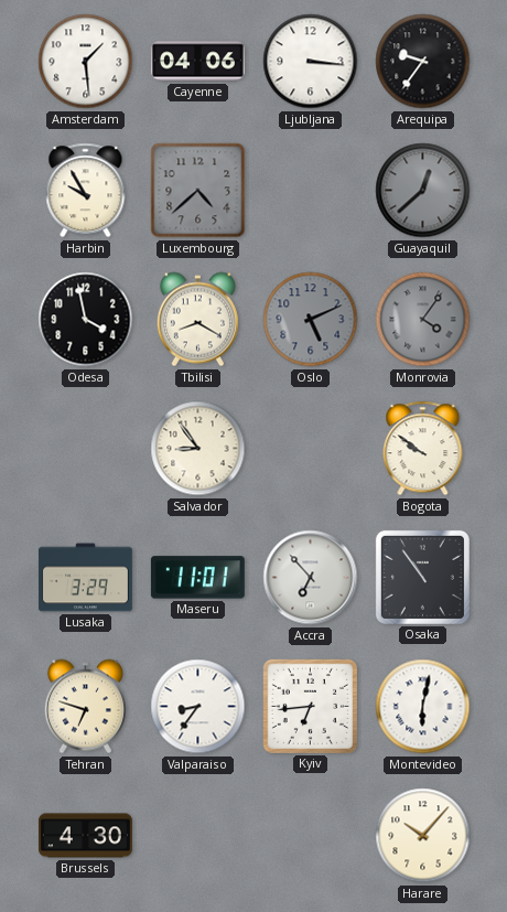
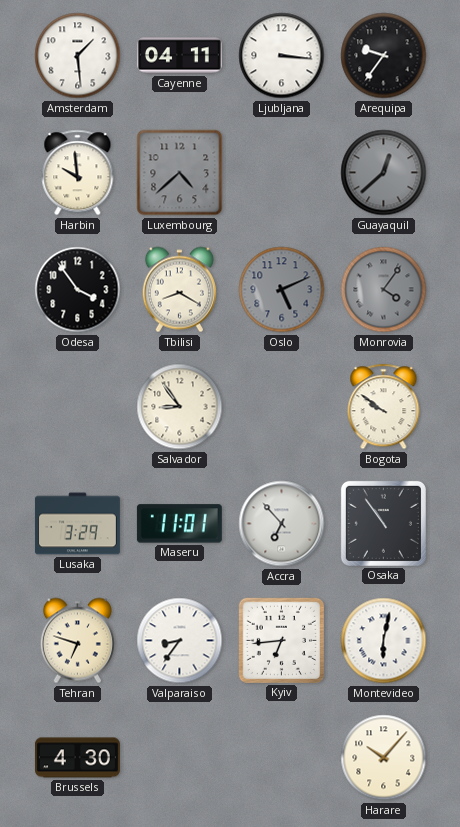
Cayenne: 04:06 -> 04:11 (179, 56)
Harbin: 9:55 -> 9:59 (78, 173)
Odesa: 3:58 -> 3:54 (78, 290)
